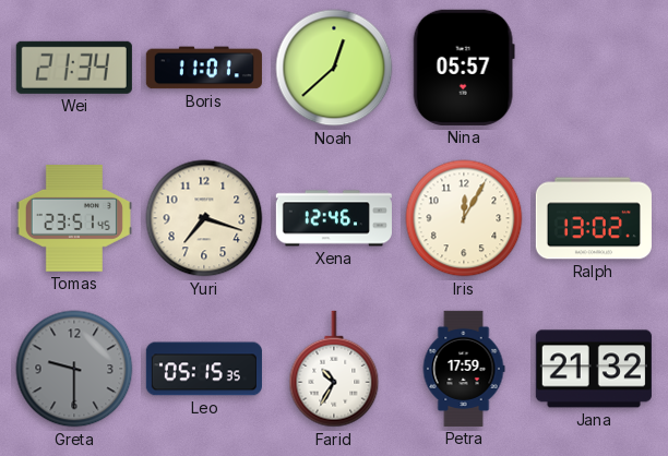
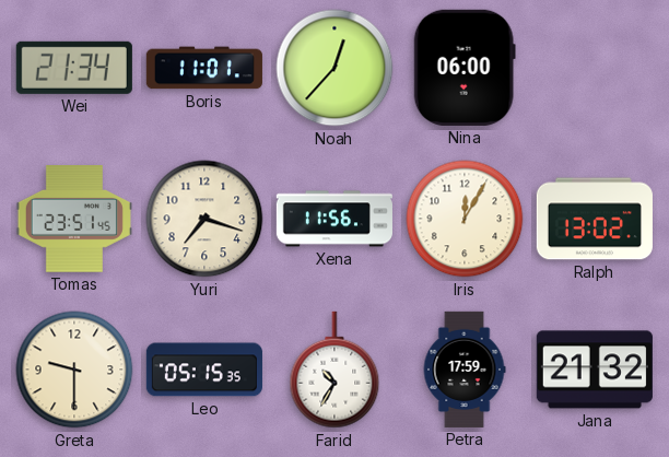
Noah: 12:38 -> 12:37 (334, 68)
Nina: 05:57 -> 06:00 (465, 68)
Xena: 12:46 -> 11:56 (334, 219)
Greta dial: grey -> cream (74, 370)
